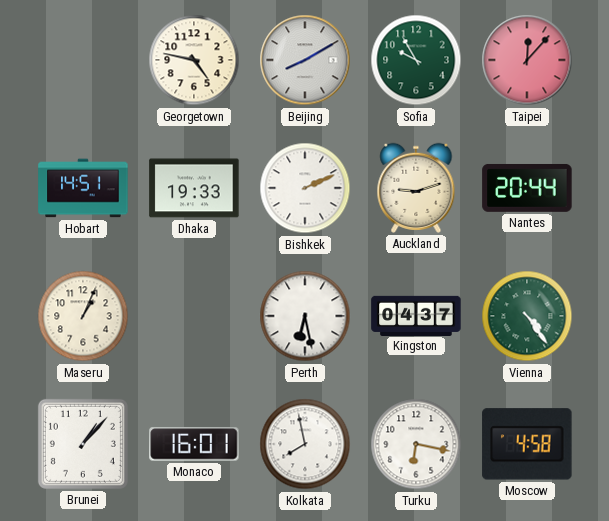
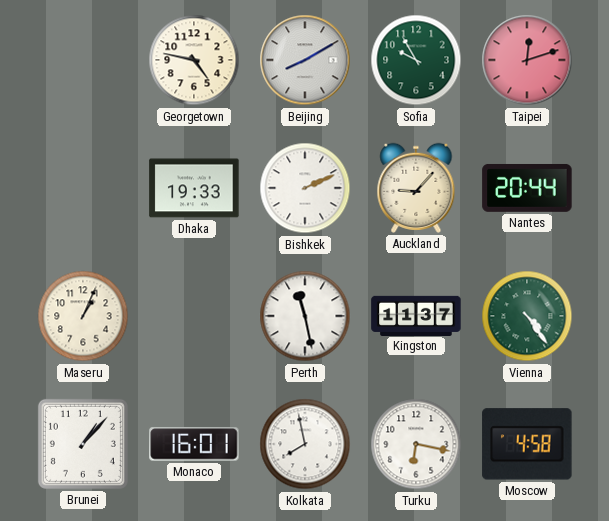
Taipei: 12:07 -> 12:12 (527, 60)
Hobart: 14:51 -> none (83, 188)
Auckland: 9:12 -> 9:07 (416, 188)
Perth: 6:28 -> 11:28 (305, 316)
Kingston: 04:37 -> 11:37 (416, 315)
